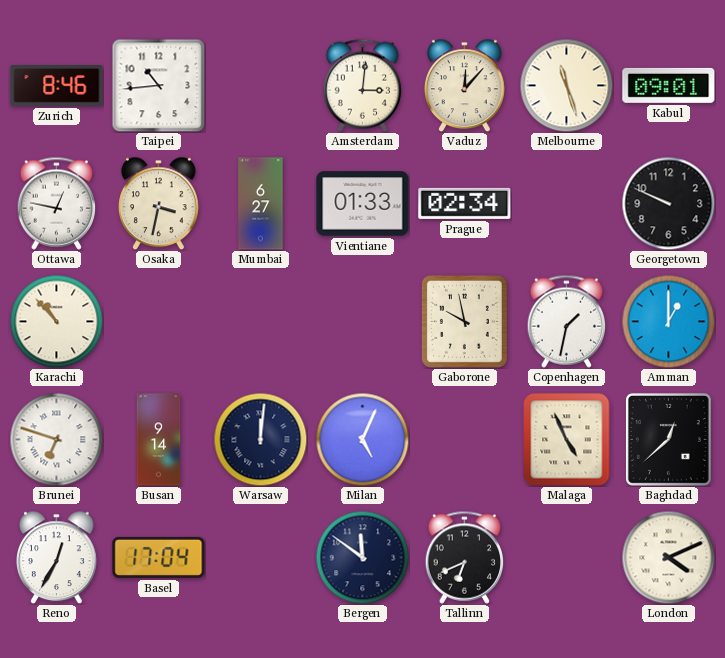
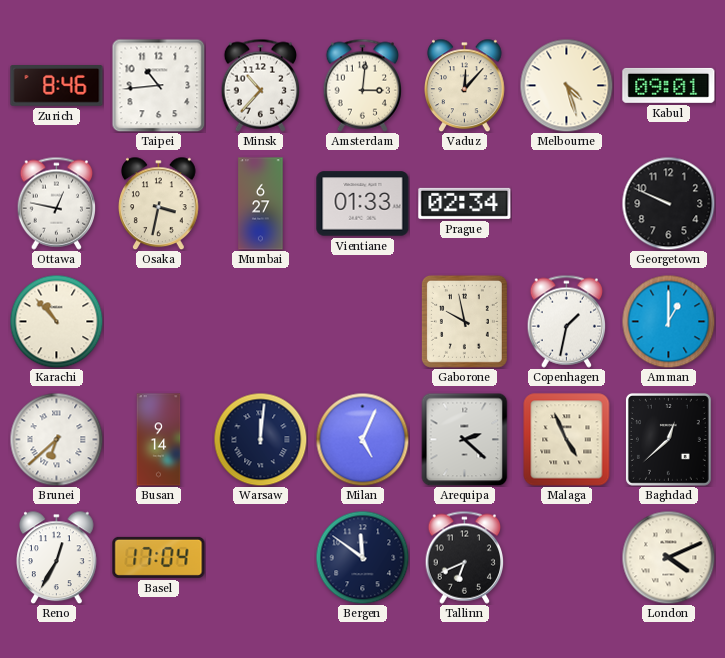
Minsk: none -> 10:37 (260, 85)
Melbourne: 11:27 -> 4:27 (566, 85)
Brunei: 6:48 -> 6:38 (56, 439)
Arequipa: none -> 2:22 (465, 439)
